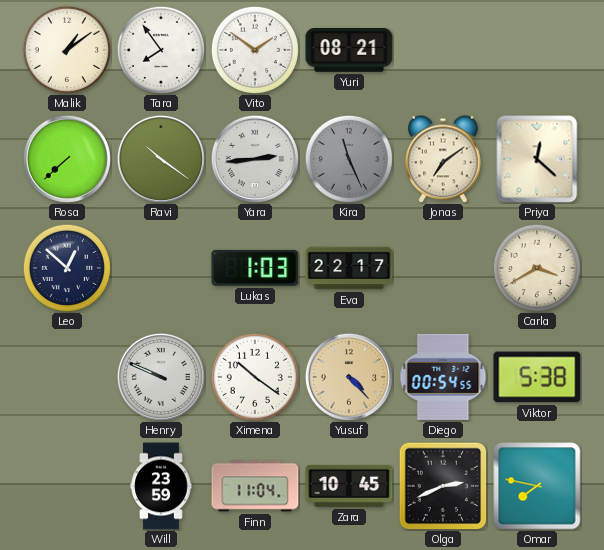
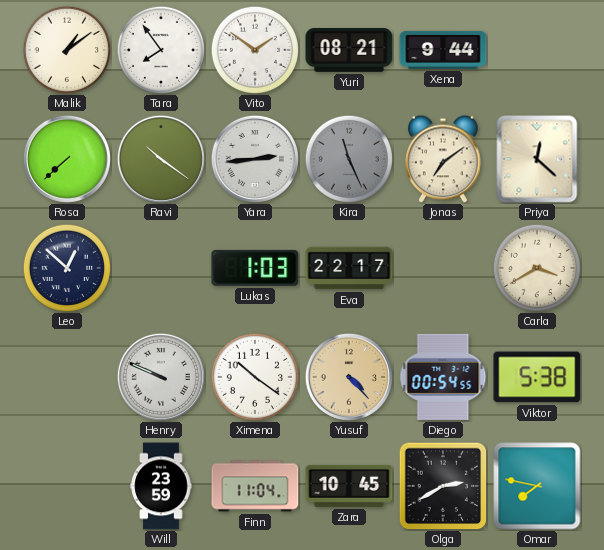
Xena: none -> 9:44 (443, 50)
Olga: 2:41 -> 2:40 (443, 486)
